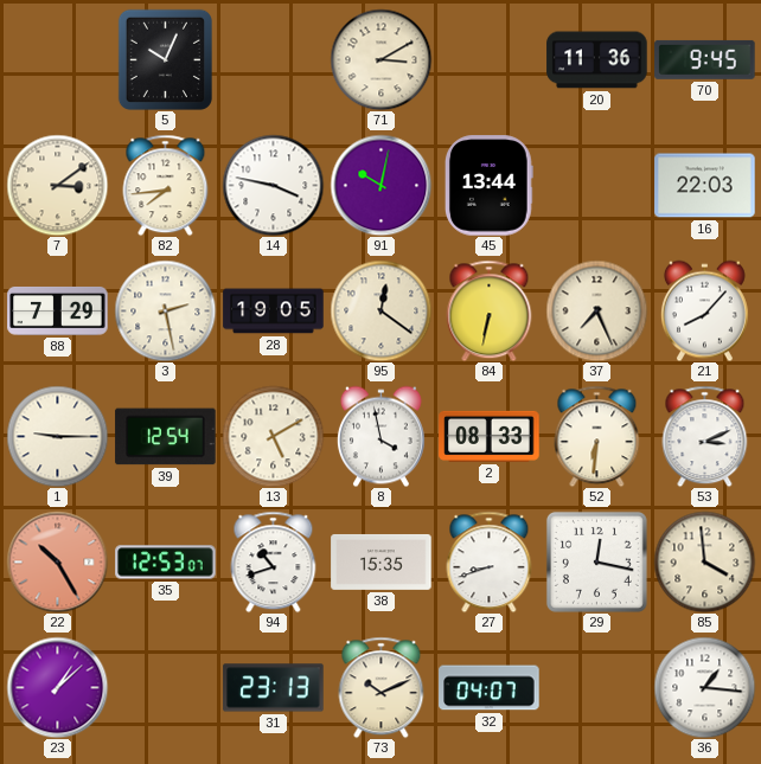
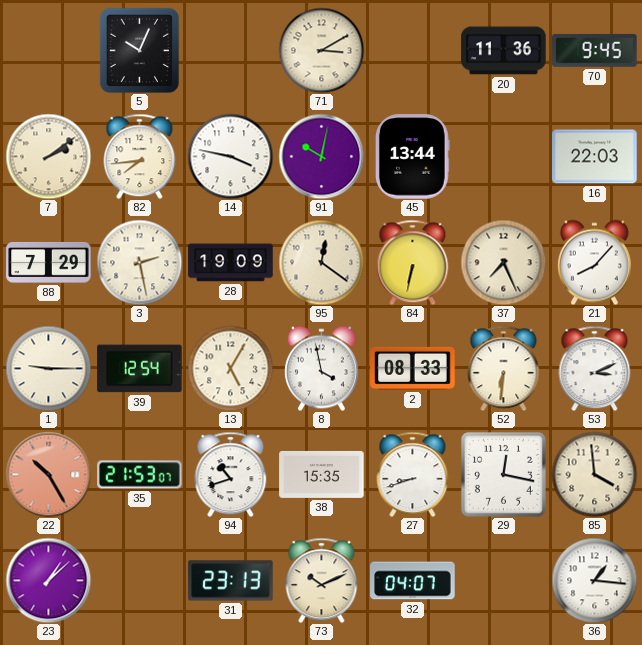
7: 3:09 -> 2:09 (48, 156)
28: 19:05 -> 19:09 (231, 263)
13: 5:10 -> 5:05 (230, 368)
35: 12:53 -> 21:53 (140, 475)
